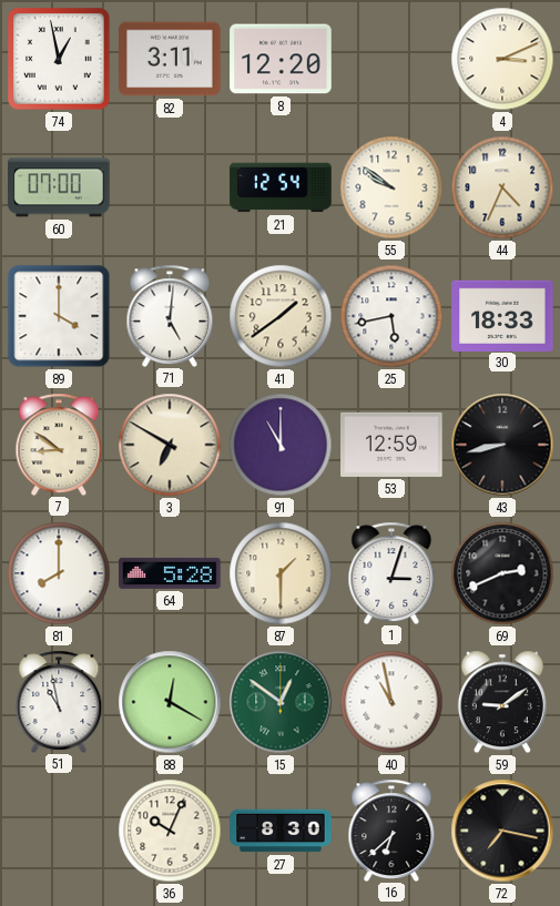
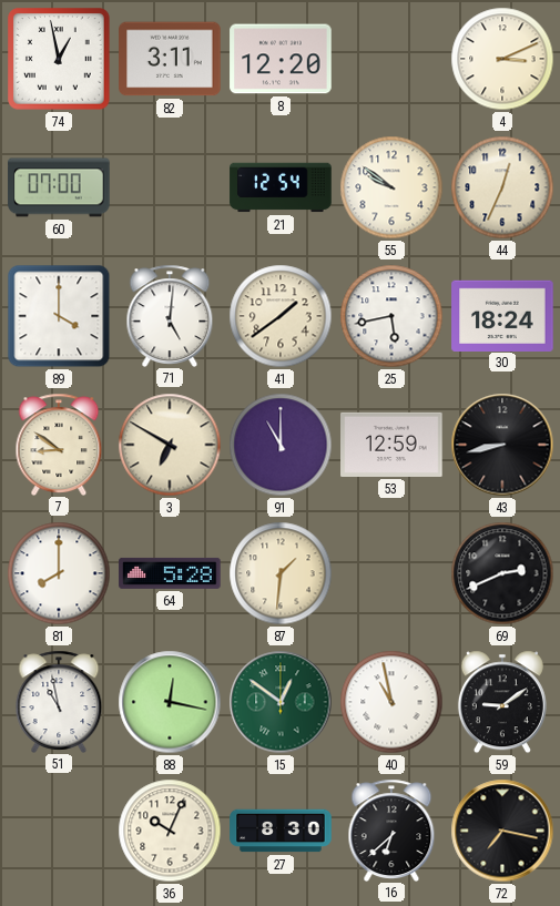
44: 4:34 -> 12:34 (502, 187)
30: 18:33 -> 18:24 (502, 315)
87: 1:30 -> 1:31 (281, 573)
1: 3:03 -> none (391, 572)
88: 12:20 -> 12:17 (170, 702)
